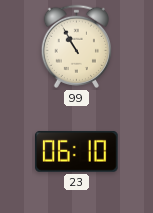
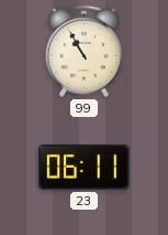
23: 06:10 -> 06:11 (85, 167)
